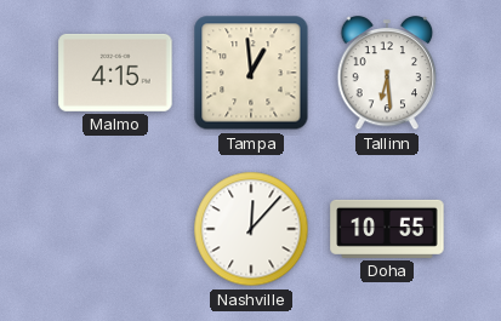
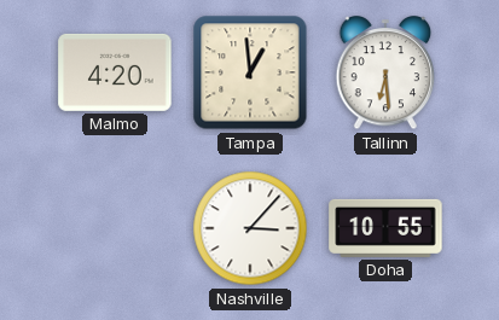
Malmo: 4:15 -> 4:20 (115, 72)
Nashville: 12:07 -> 3:07 (250, 228)
